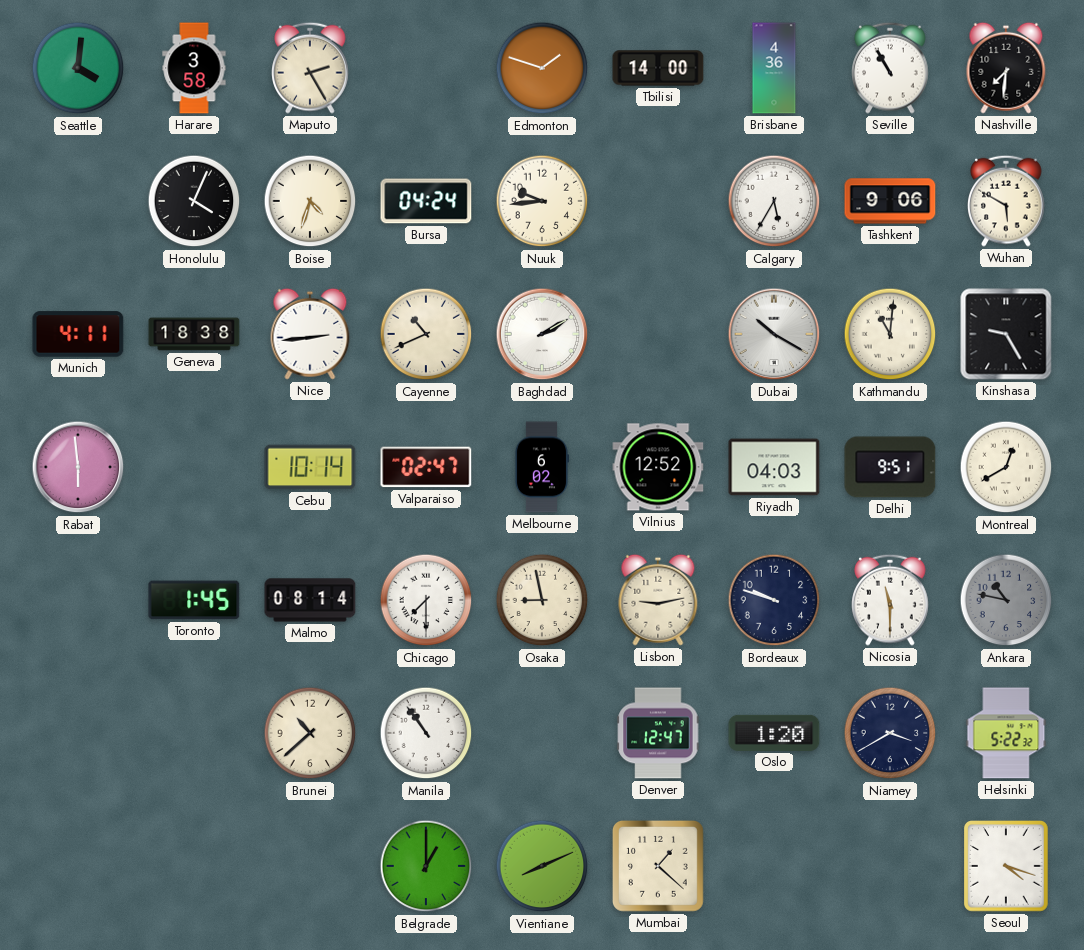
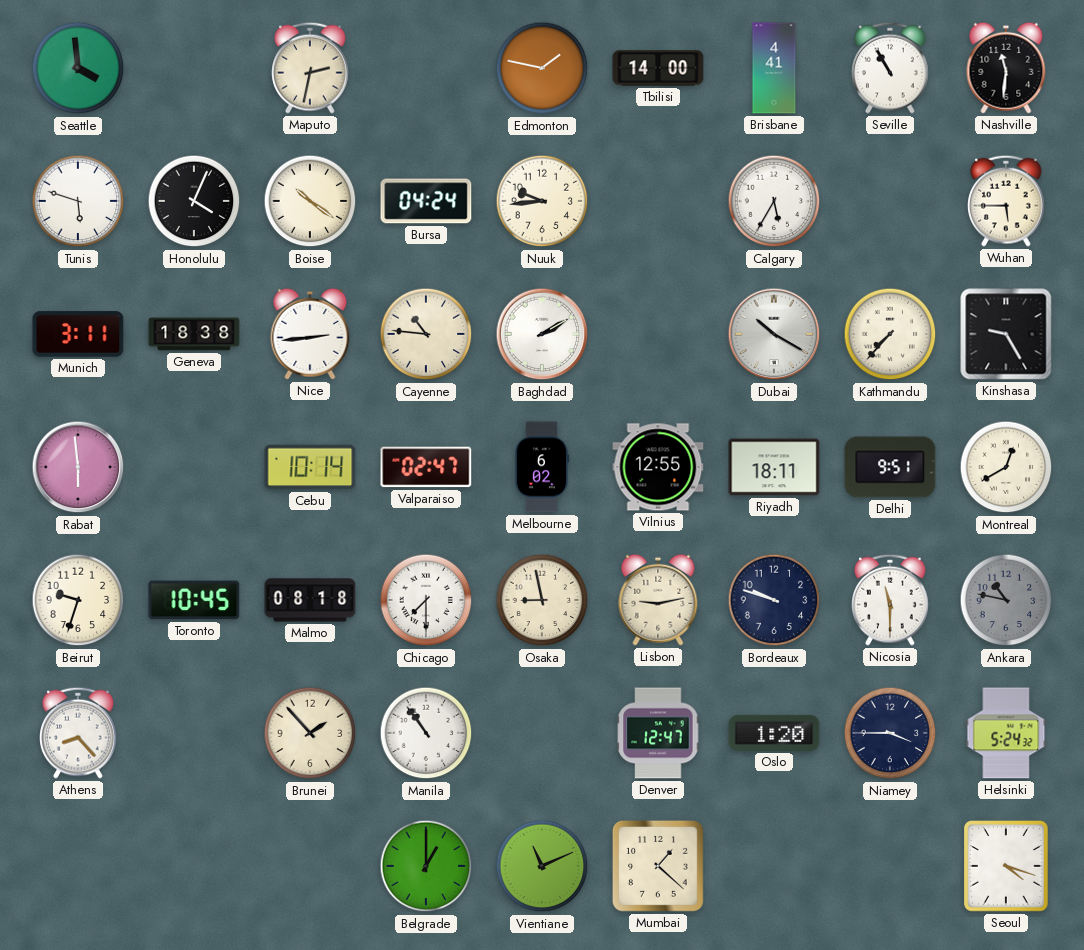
Seattle: 4:01 -> 3:59 (78, 68)
Harare: 3:58 -> none (194, 68)
Maputo: 2:25 -> 2:32 (310, 68)
Edmonton: 1:48 -> 1:47 (542, 68)
Brisbane: 4:36 -> 4:41 (774, 68)
Nashville: 7:31 -> 11:31 (1006, 68)
Tunis: none -> 5:48 (78, 201)
Boise: 4:33 -> 10:21 (310, 201)
Tashkent: 9:06 -> none (890, 201)
Wuhan: 5:50 -> 5:45 (1006, 201)
Munich: 4:11 -> 3:11 (78, 334)
Cayenne: 10:41 -> 10:46 (426, 334)
Kathmandu: 11:01 -> 7:37 (890, 334)
Vilnius: 12:52 -> 12:55 (658, 467)
Riyadh: 04:03 -> 18:11 (774, 467)
Beirut: none -> 9:33 (78, 600)
Toronto: 1:45 -> 10:45 (194, 600)
Malmo: 08:14 -> 08:18 (310, 600)
Athens: none -> 8:23 (78, 733)
Brunei: 10:38 -> 1:53 (310, 733)
Niamey: 3:40 -> 3:45 (890, 733)
Helsinki: 5:22 -> 5:24 (1006, 733)
Vientiane: 8:11 -> 11:11 (542, 866)
